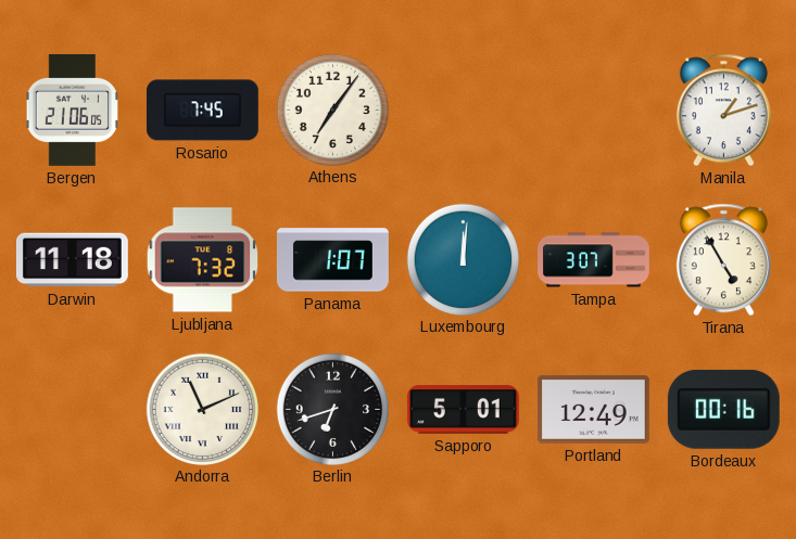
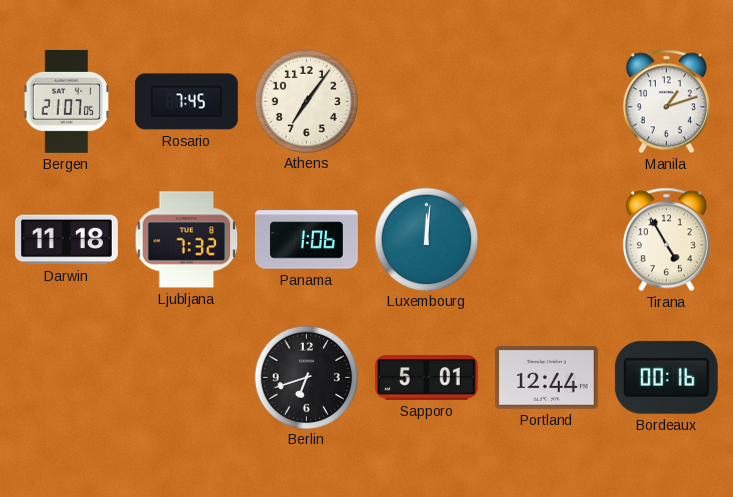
Bergen: 21:06 -> 21:07 (66, 101)
Panama: 1:07 -> 1:06 (306, 240)
Tampa: 3:07 -> none (594, 260)
Andorra: 11:11 -> none (202, 409)
Portland: 12:49 -> 12:44 (546, 377)
